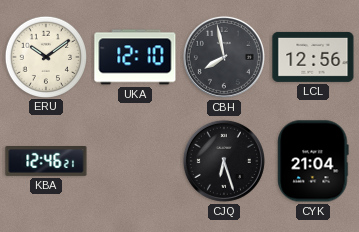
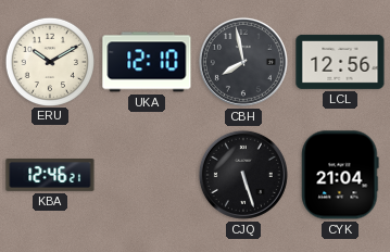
ERU: 10:09 -> 10:10 (49, 61)
CJQ: 6:27 -> 5:27 (243, 175)
